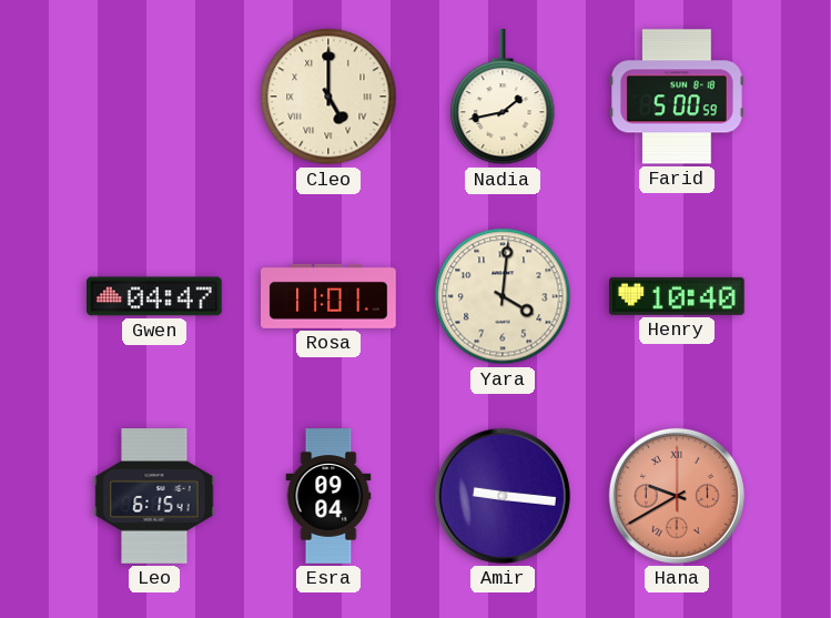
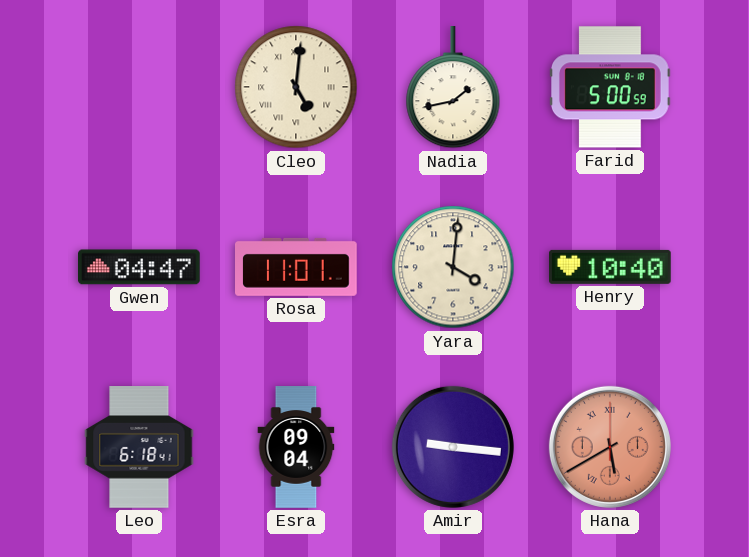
Cleo: 5:00 -> 5:01 (296, 87)
Leo: 6:15 -> 6:18 (139, 447)
Hana: 9:40 -> 5:40 (610, 447)
